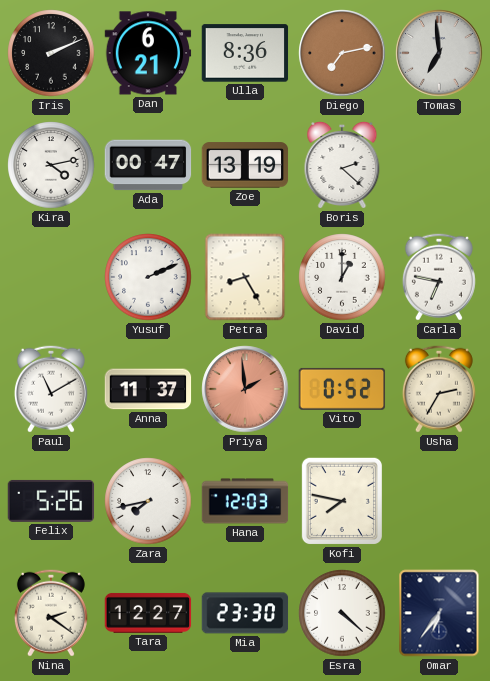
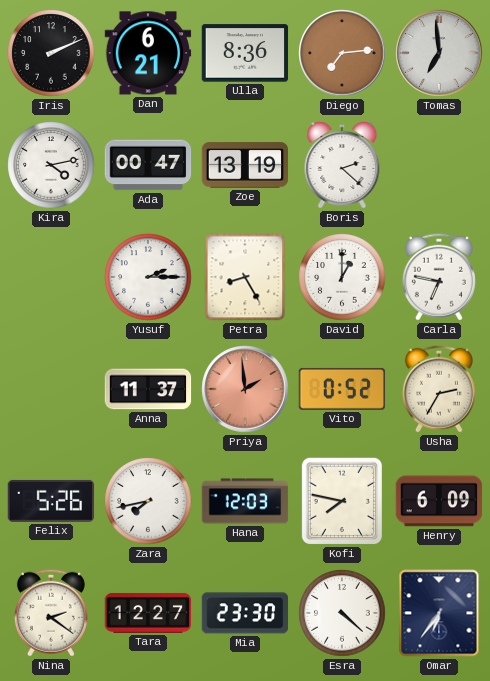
Diego: 7:13 -> 7:14 (342, 53)
Yusuf: 2:11 -> 2:15 (148, 277)
Paul: 11:10 -> none (51, 389)
Henry: none -> 6:09 (439, 501)
